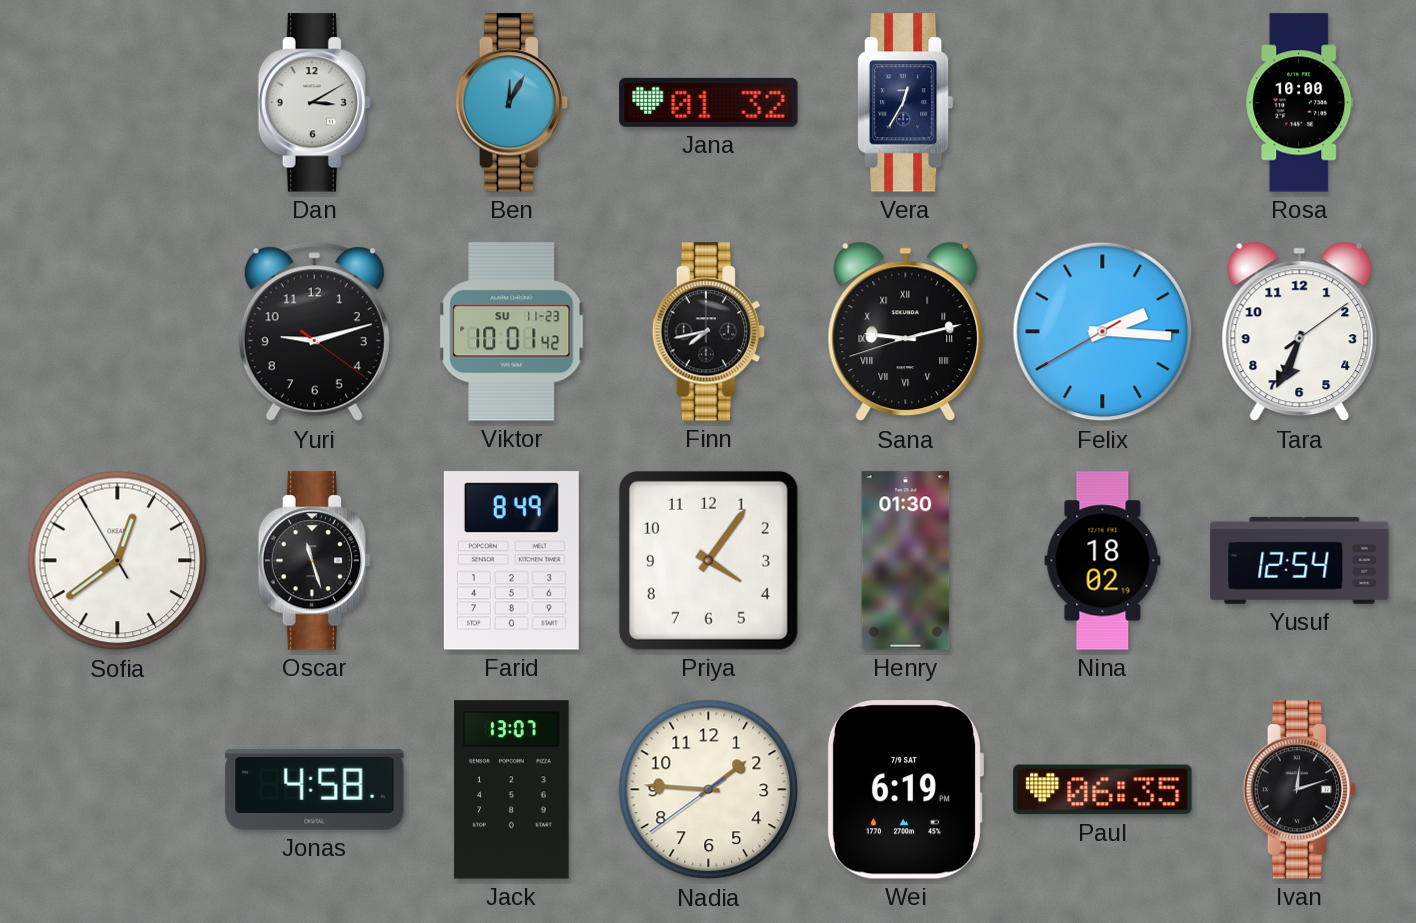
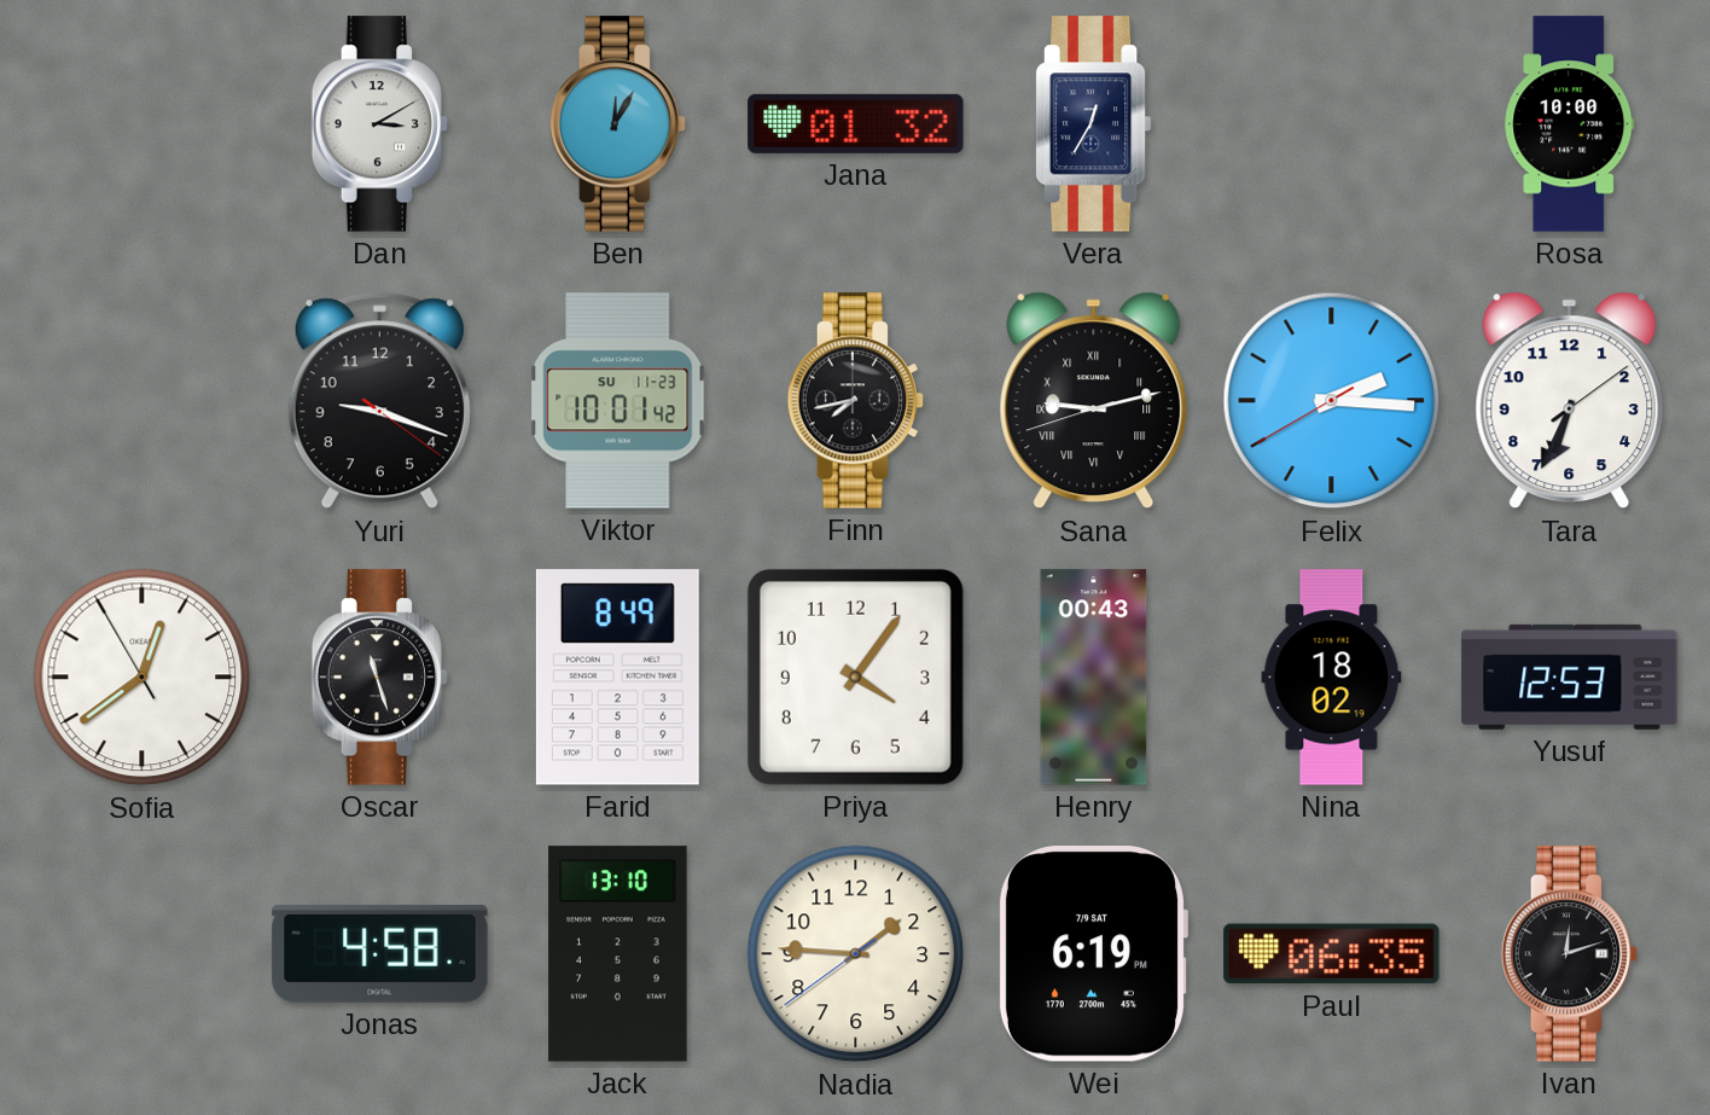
Yuri: 9:12 -> 9:18 (379, 401)
Henry: 01:30 -> 00:43 (1094, 678)
Yusuf: 12:54 -> 12:53 (1570, 676)
Jack: 13:07 -> 13:10 (618, 954)
